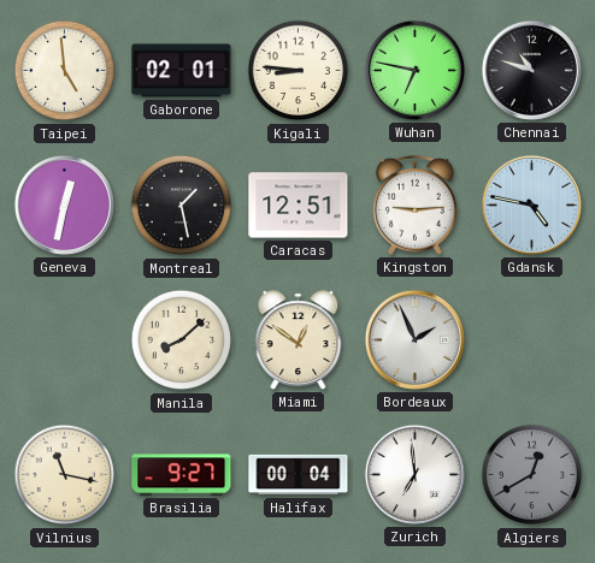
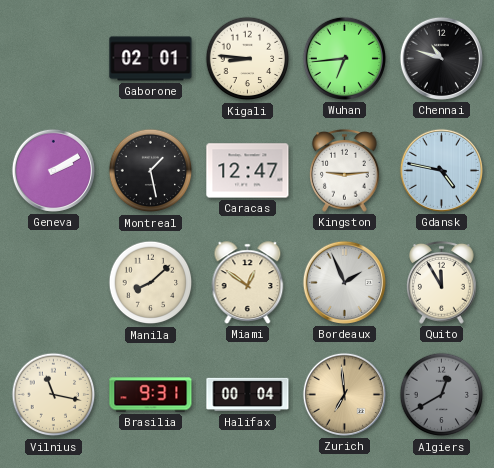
Taipei: 4:59 -> none (65, 71)
Wuhan: 6:47 -> 6:44 (344, 58)
Geneva: 12:32 -> 2:10 (53, 170)
Caracas: 12:51 -> 12:47 (248, 171)
Quito: none -> 11:55 (442, 283)
Brasilia: 9:27 -> 9:31 (151, 395)
Zurich dial: white -> champagne (344, 394)
